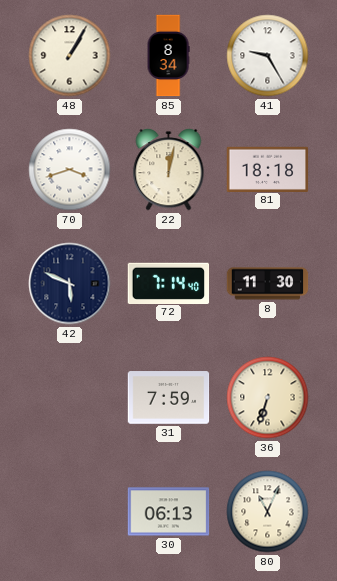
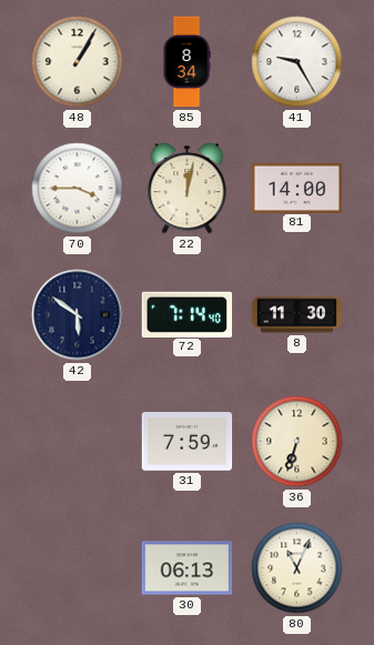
70: 3:42 -> 3:45 (78, 189)
81: 18:18 -> 14:00 (297, 188)
42: 5:49 -> 5:51 (78, 315)
